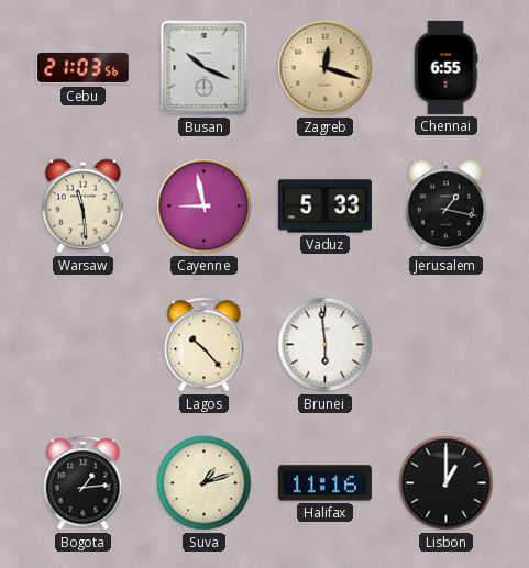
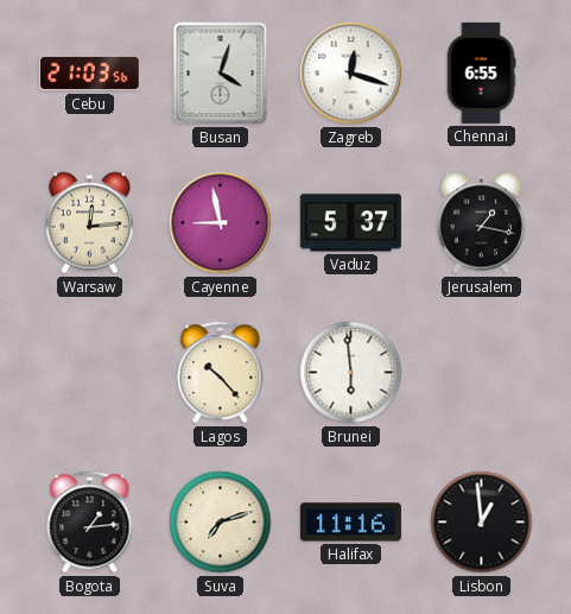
Busan: 10:19 -> 4:03 (221, 74)
Zagreb dial: champagne -> white (351, 74)
Warsaw: 11:29 -> 12:14 (89, 223)
Vaduz: 5:33 -> 5:37 (350, 223)
Suva: 1:12 -> 7:12 (221, 523)
Lisbon: 1:00 -> 12:59 (482, 523)
